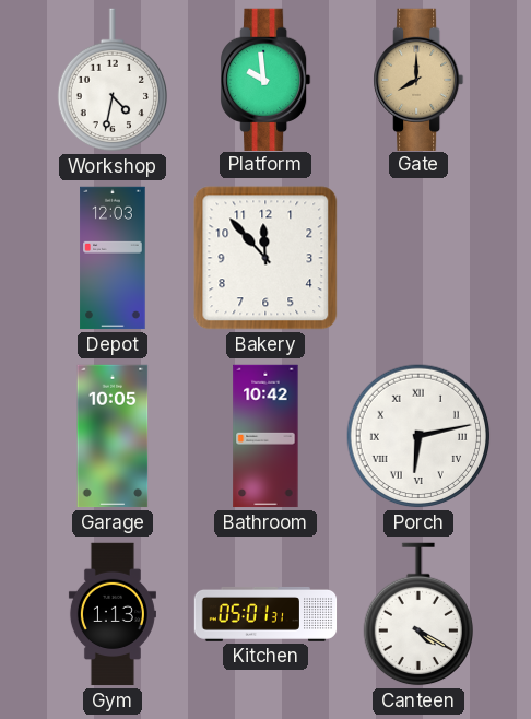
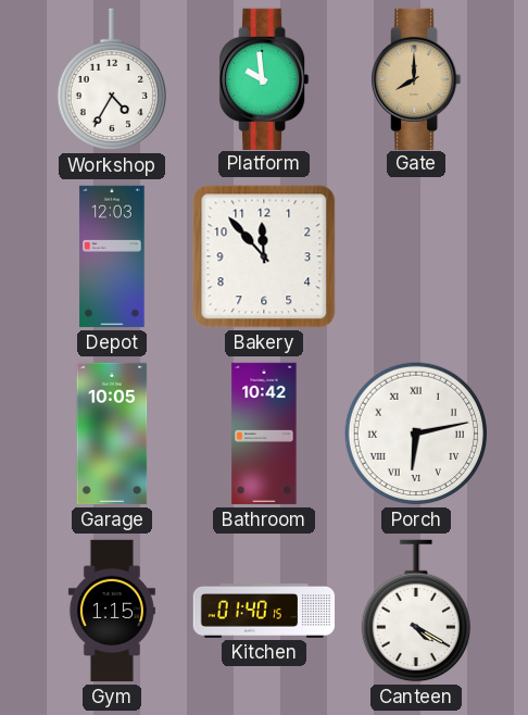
Workshop: 4:32 -> 4:35 (111, 79)
Gym: 1:13 -> 1:15 (112, 611)
Kitchen: 05:01 -> 01:40 (264, 611)
